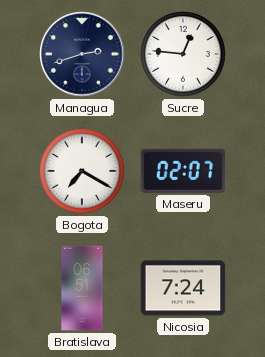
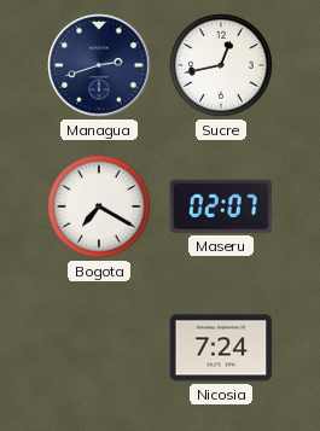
Sucre: 12:46 -> 12:43 (221, 65)
Bratislava: 06:51 -> none (82, 288)
